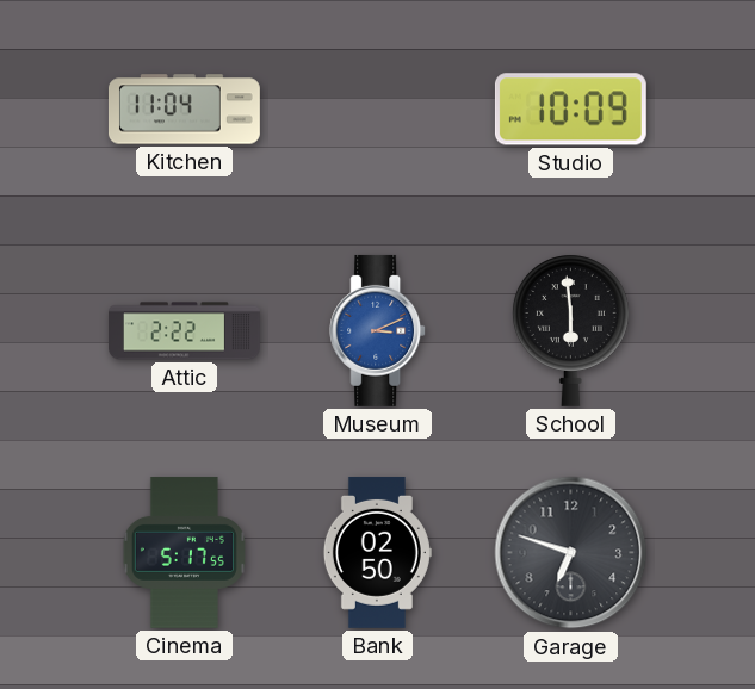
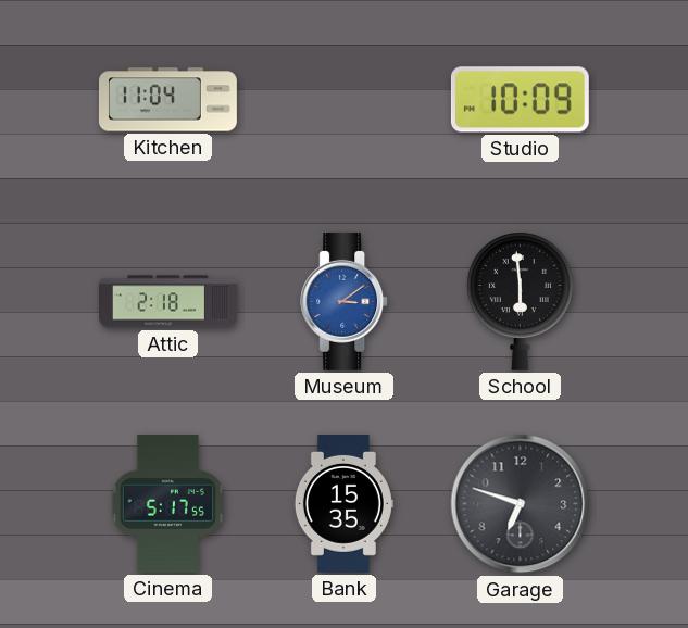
Attic: 2:22 -> 2:18 (168, 302)
Museum: 3:11 -> 3:09 (345, 301)
Bank: 02:50 -> 15:35 (343, 503)
